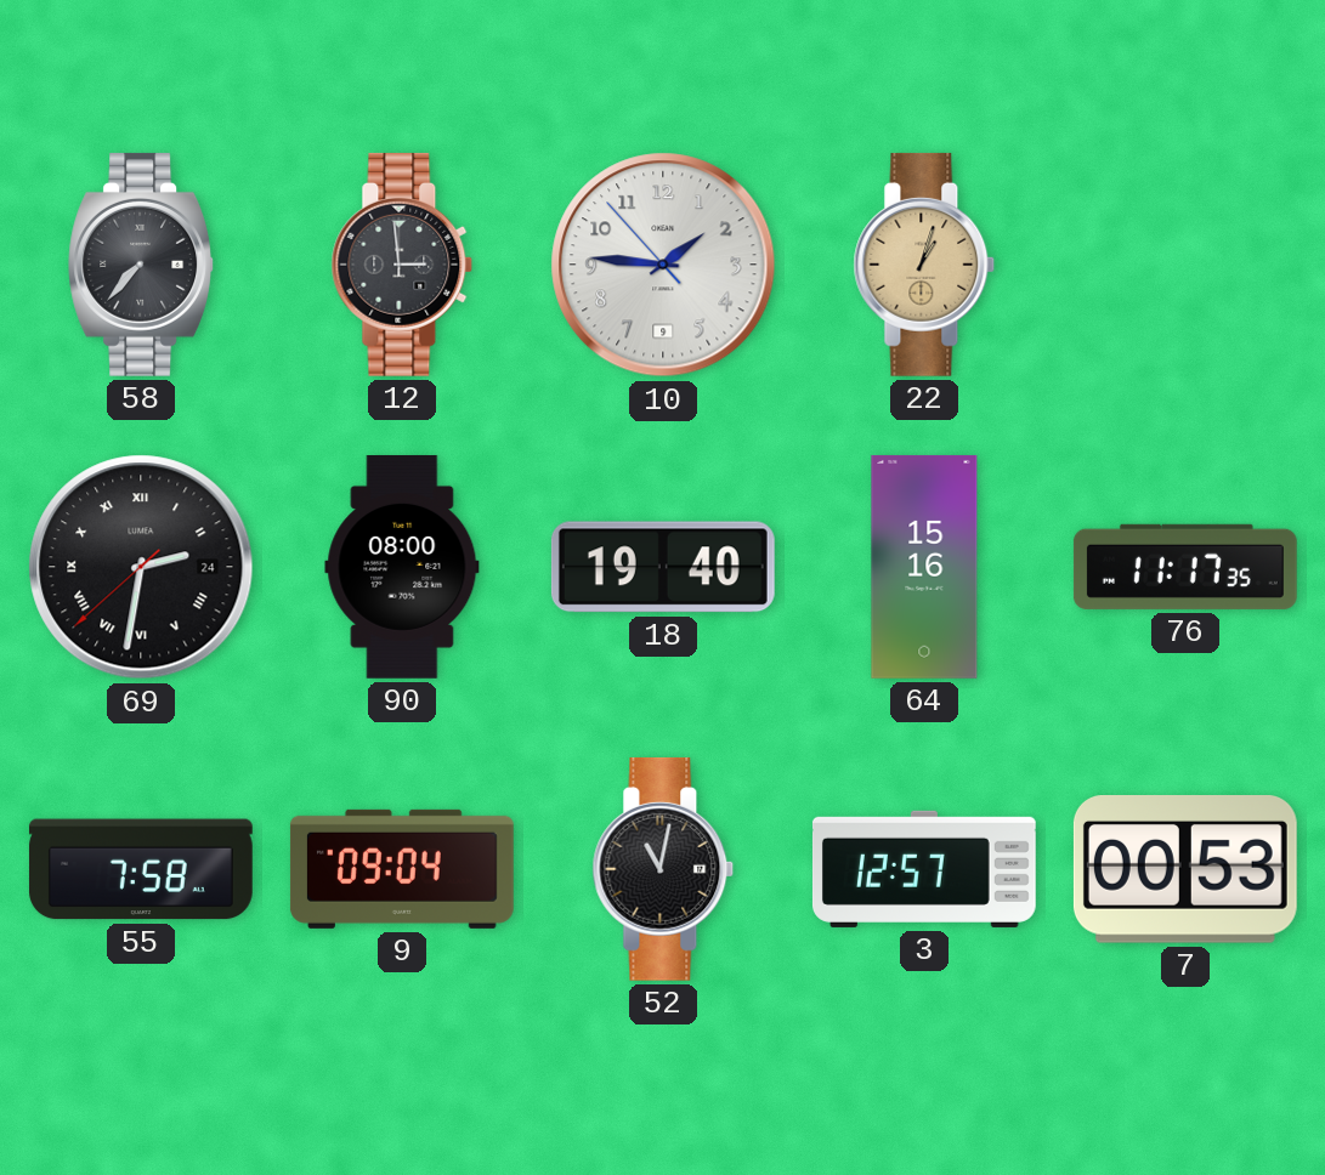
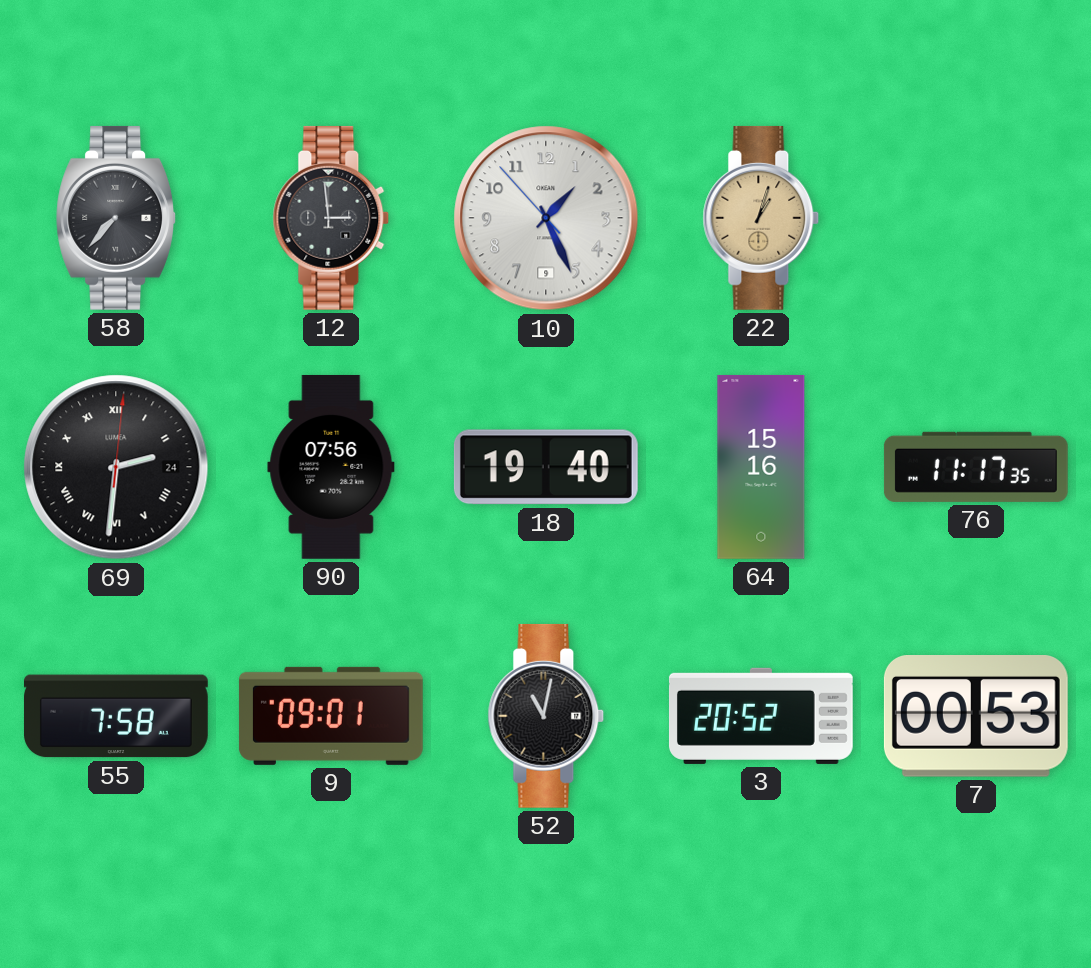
10: 1:45 -> 1:25 (546, 218)
69: 2:31:38 -> 2:31:01 (116, 467)
90: 08:00 -> 07:56 (331, 467)
9: 09:04 -> 09:01 (331, 716)
3: 12:57 -> 20:52 (761, 716)
